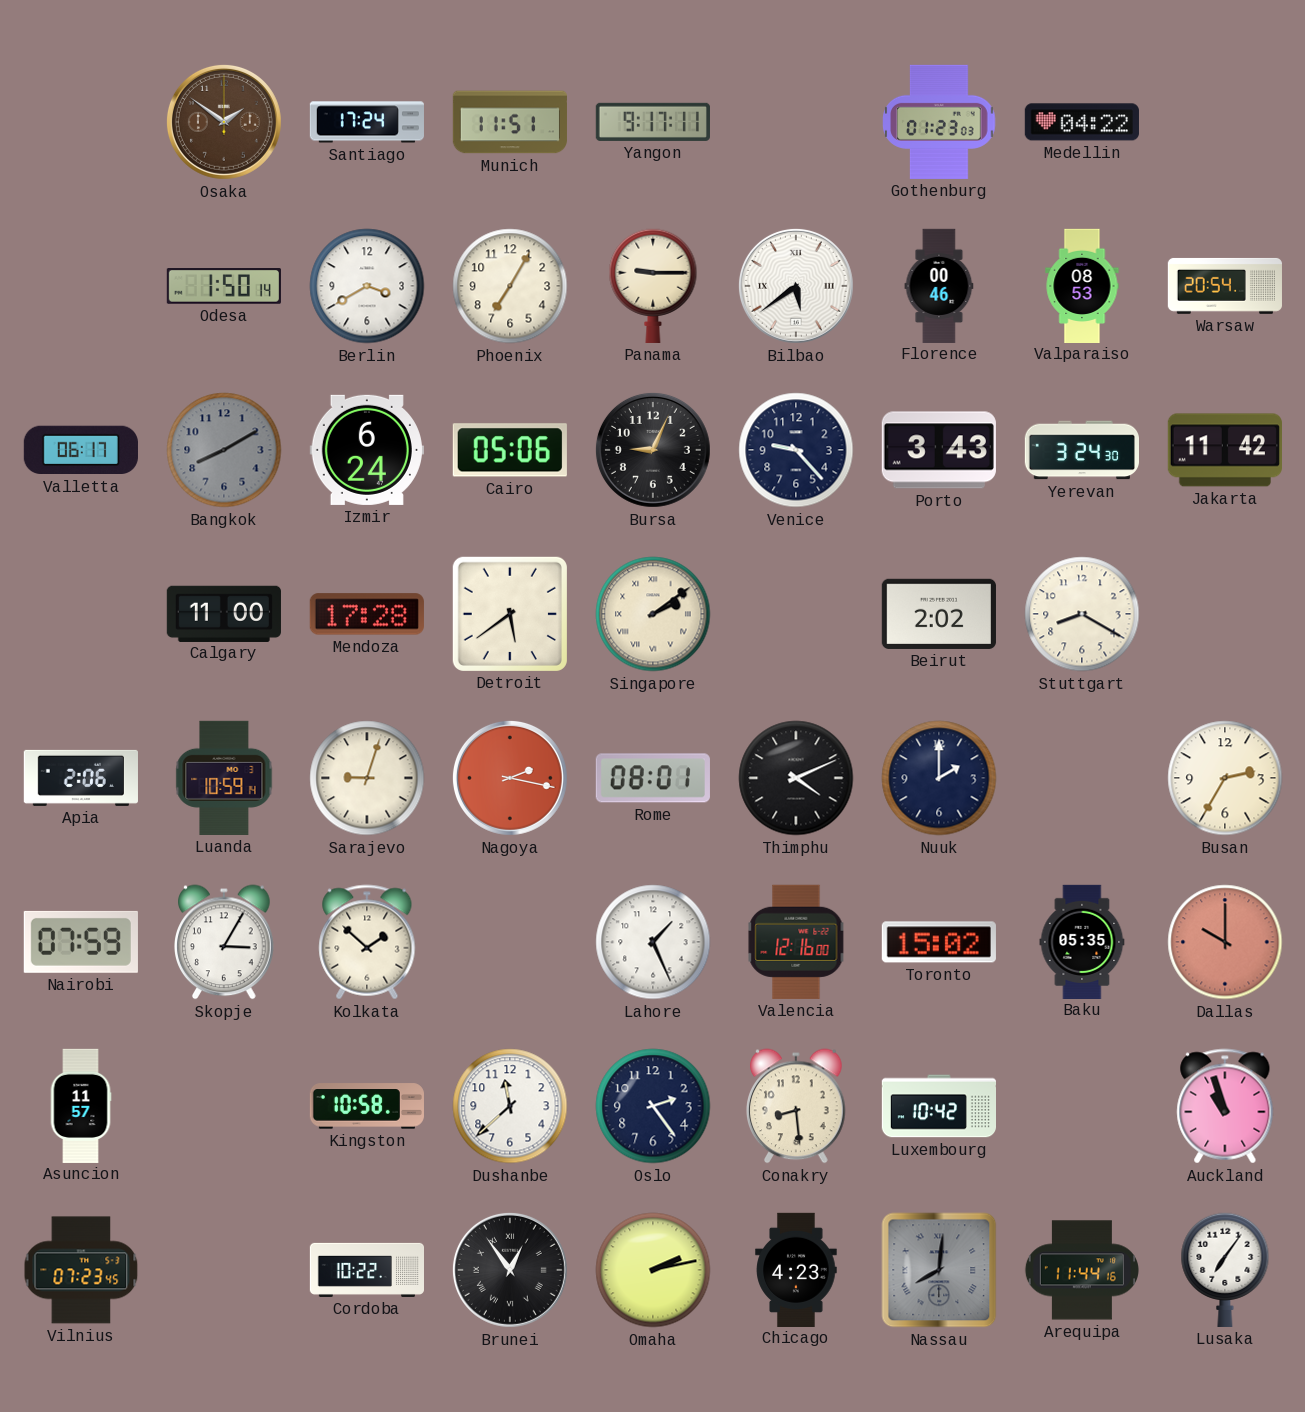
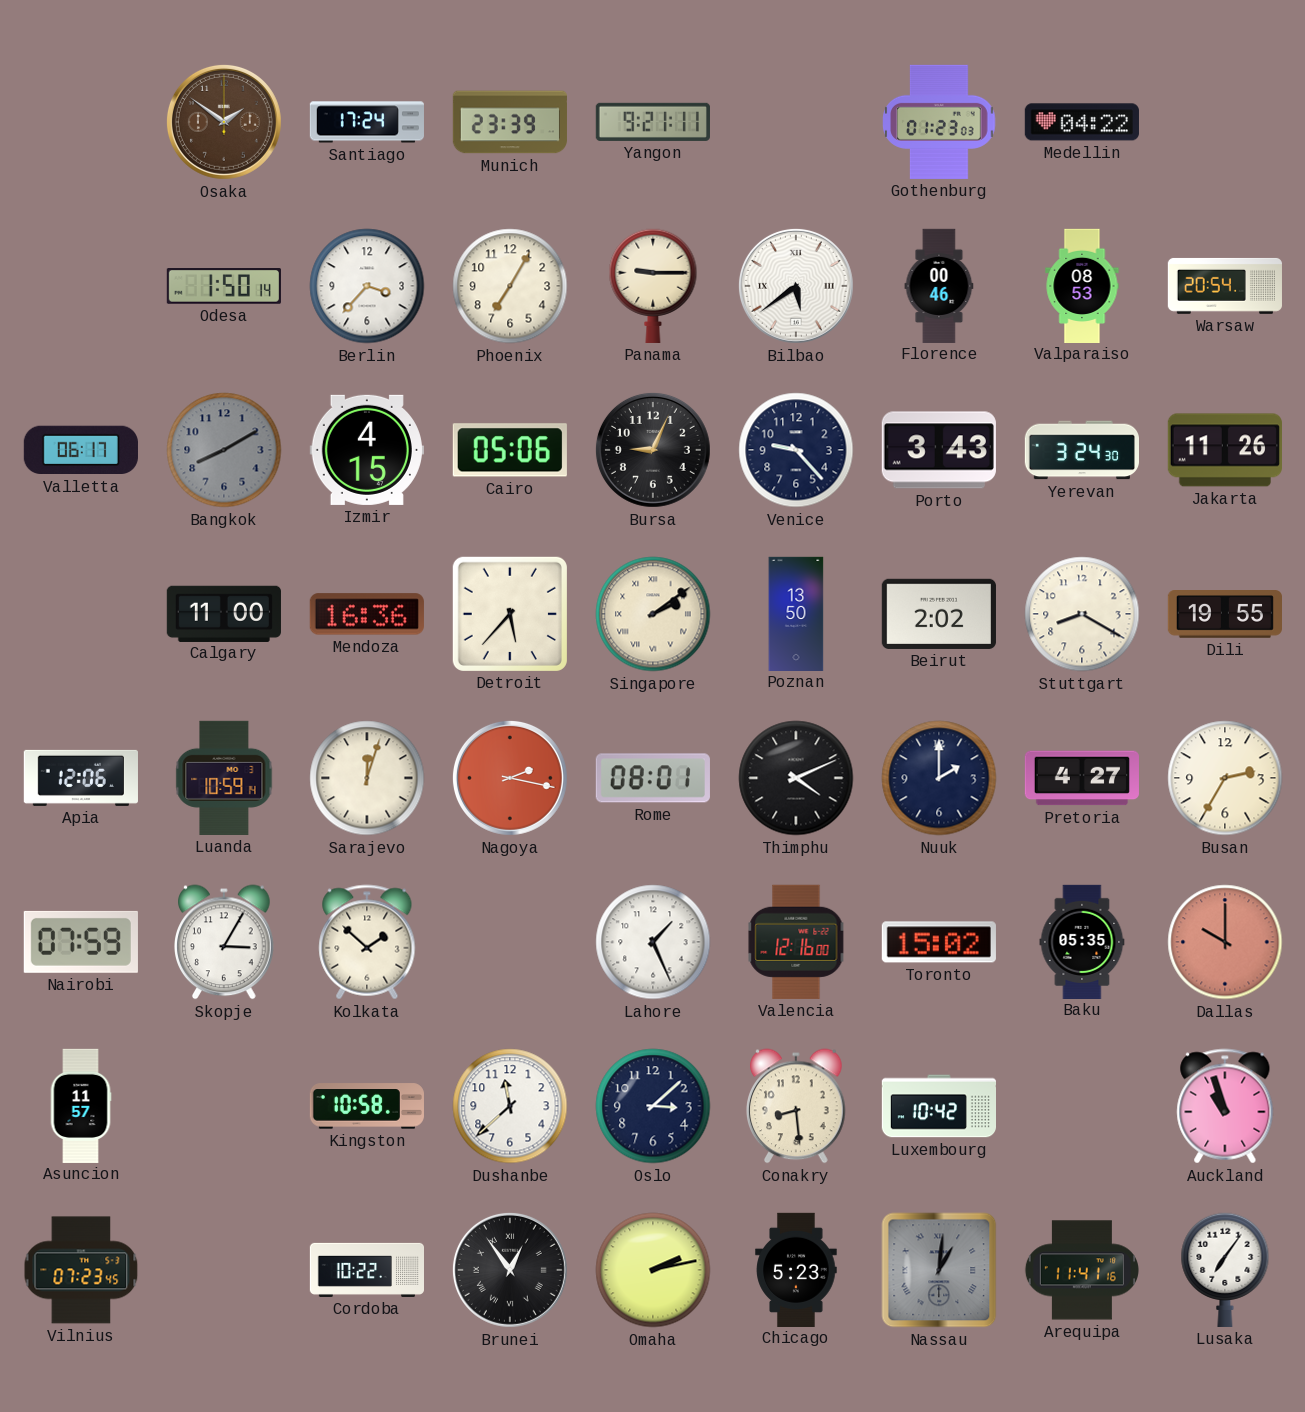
Munich: 11:51 -> 23:39 (509, 122)
Yangon: 9:17 -> 9:21 (653, 122)
Berlin: 3:40 -> 3:37 (367, 286)
Izmir: 6:24 -> 4:15 (367, 450)
Jakarta: 11:42 -> 11:26 (1225, 450)
Mendoza: 17:28 -> 16:36 (367, 614)
Detroit: 5:39 -> 5:37 (510, 614)
Poznan: none -> 13:50 (796, 613)
Dili: none -> 19:55 (1224, 615)
Apia: 2:06 -> 12:06 (81, 778)
Sarajevo: 9:03 -> 12:03 (367, 778)
Pretoria: none -> 4:27 (1081, 778)
Oslo: 2:24 -> 3:08 (653, 1106)
Chicago: 4:23 -> 5:23 (796, 1269)
Nassau: 8:01 -> 1:01 (939, 1270)
Arequipa: 11:44 -> 11:41 (1082, 1270)
